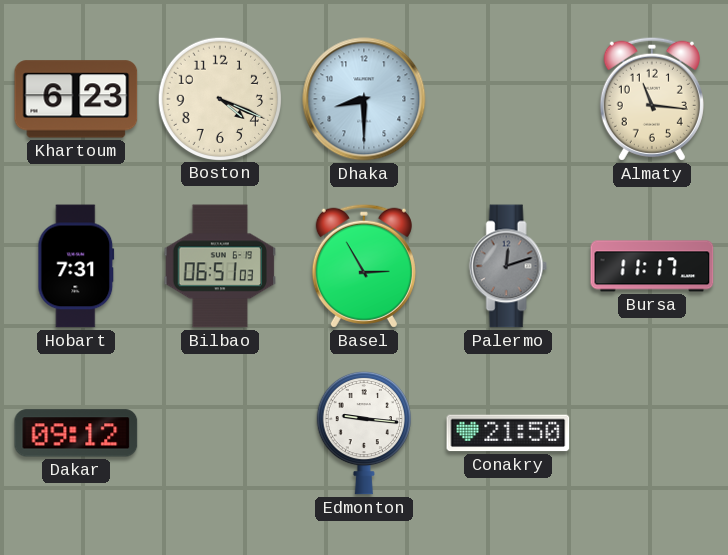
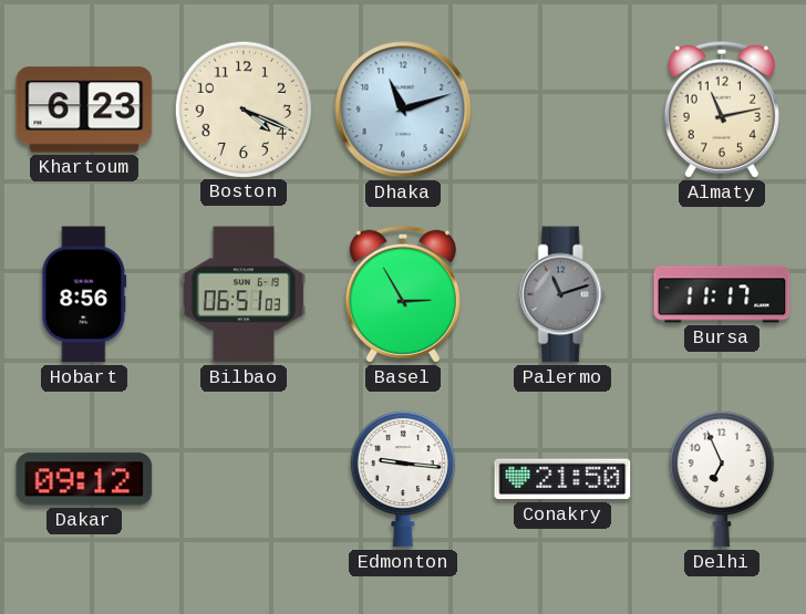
Dhaka: 8:30 -> 11:12 (403, 110)
Almaty: 11:16 -> 11:13 (722, 110)
Hobart: 7:31 -> 8:56 (84, 294)
Palermo: 12:12 -> 11:12 (562, 294)
Delhi: none -> 6:56 (722, 479)
